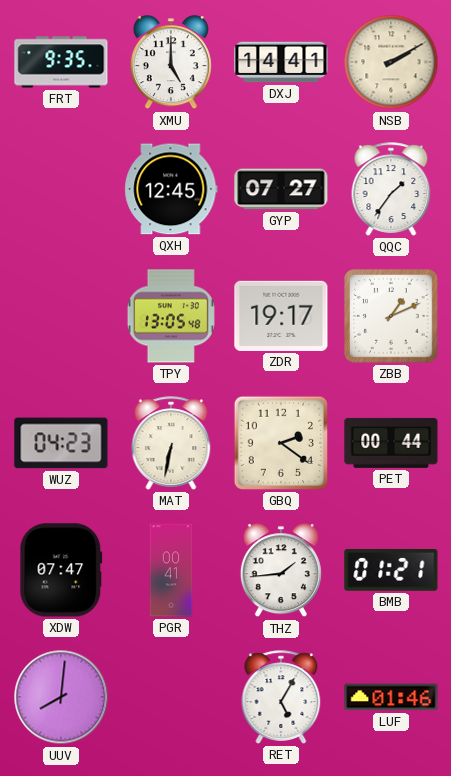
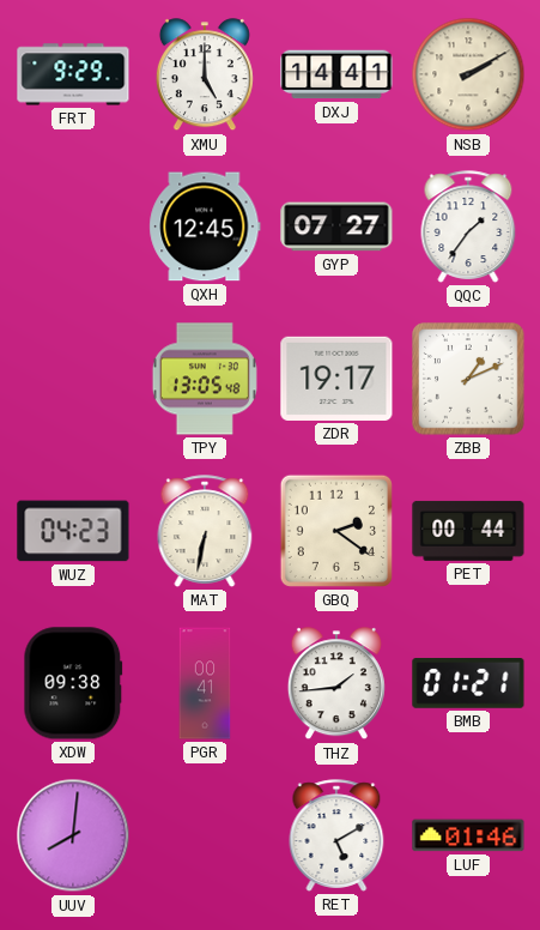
FRT: 9:35 -> 9:29 (73, 74)
XDW: 07:47 -> 09:38 (73, 683)
RET: 5:05 -> 5:10 (336, 835)
